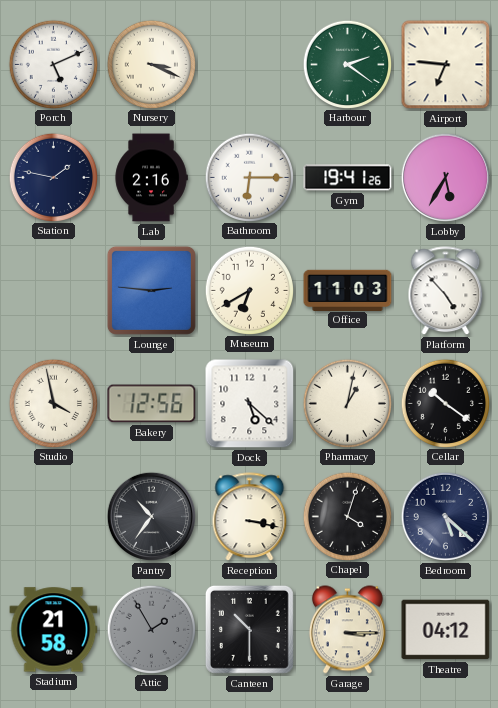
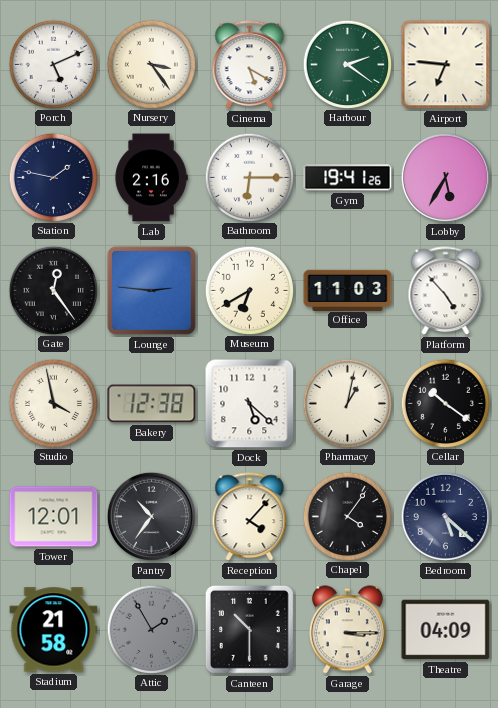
Nursery: 3:19 -> 3:24 (151, 64)
Cinema: none -> 5:20 (250, 65)
Gate: none -> 12:24 (53, 290)
Bakery: 12:56 -> 12:38 (152, 404)
Tower: none -> 12:01 (54, 517)
Reception: 3:17 -> 4:07 (250, 517)
Chapel: 4:03 -> 4:06 (347, 516)
Theatre: 04:12 -> 04:09 (446, 630)
